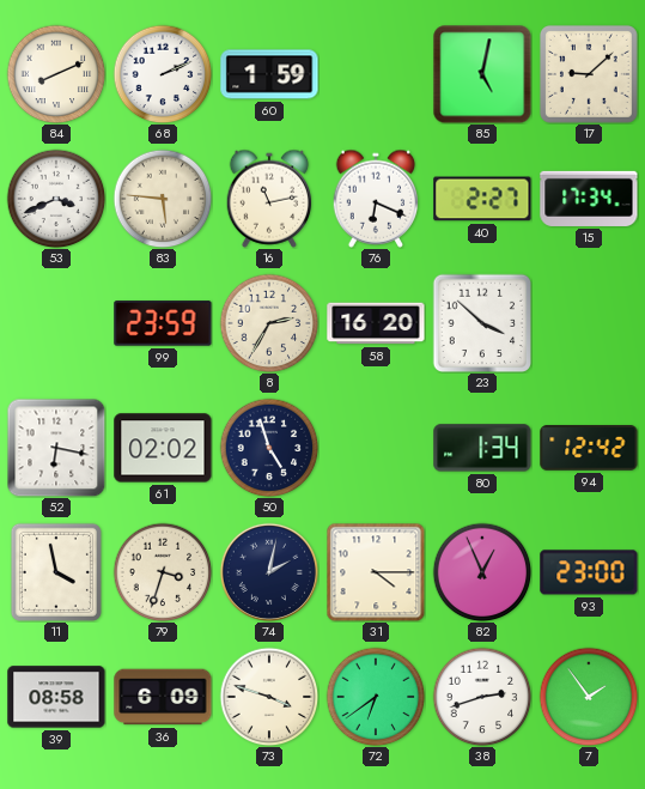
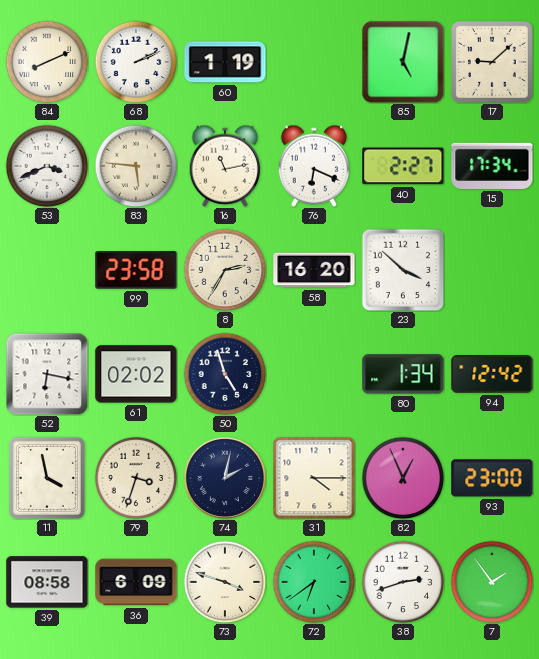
60: 1:59 -> 1:19 (225, 62)
99: 23:59 -> 23:58 (136, 270)
